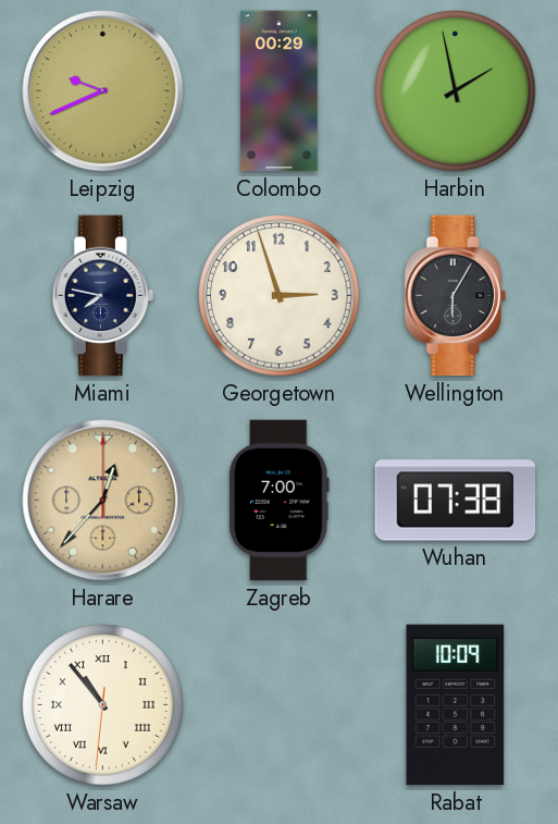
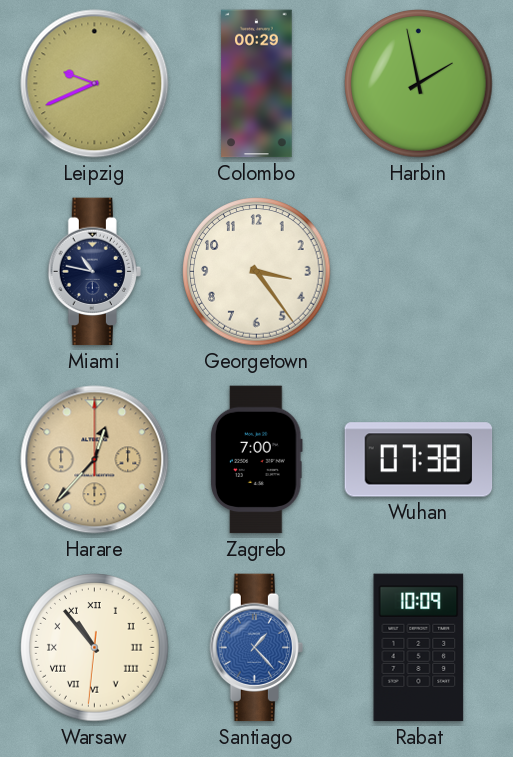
Miami: 7:47 -> 10:47 (94, 272)
Georgetown: 2:57 -> 3:24 (257, 272)
Wellington: 6:05 -> none (455, 296)
Santiago: none -> 1:23 (256, 648)
